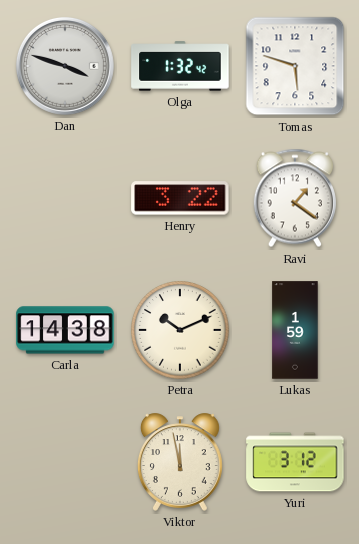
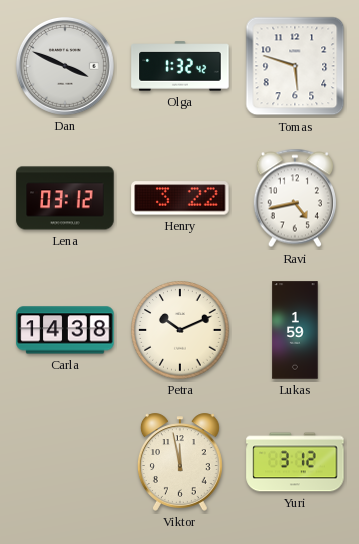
Dan: 3:48 -> 3:49 (65, 66)
Lena: none -> 03:12 (65, 198)
Ravi: 1:21 -> 4:43 (295, 198)
